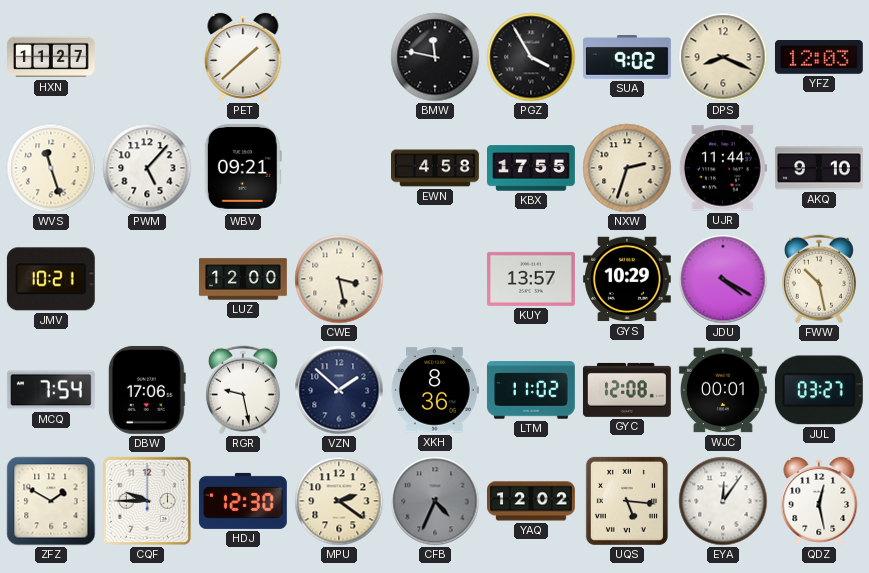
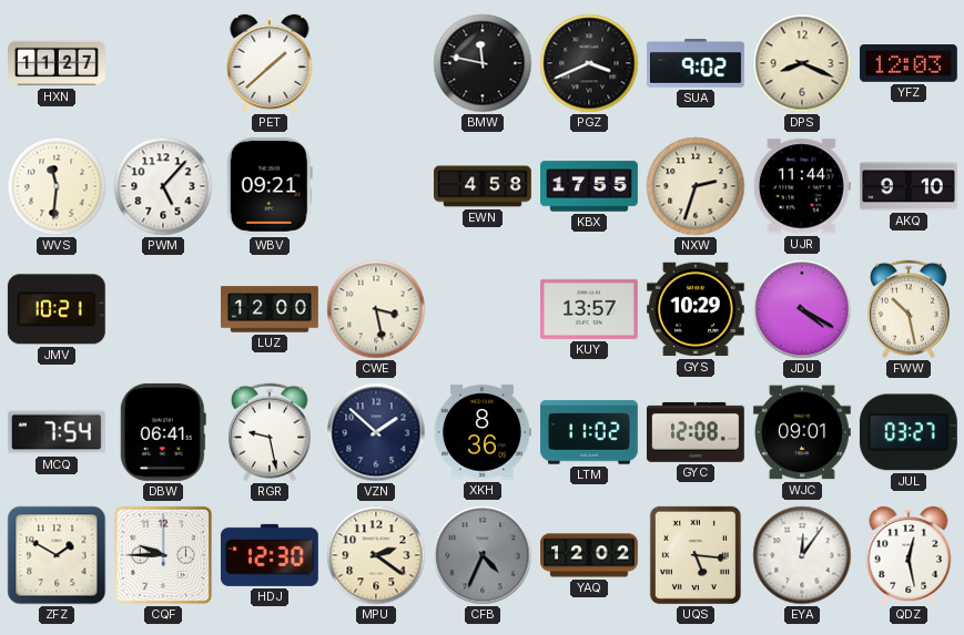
PGZ: 3:55 -> 3:41 (589, 63)
WVS: 11:27 -> 11:31 (57, 186)
DBW: 17:06 -> 06:41 (163, 432)
WJC: 00:01 -> 09:01 (802, 432)
